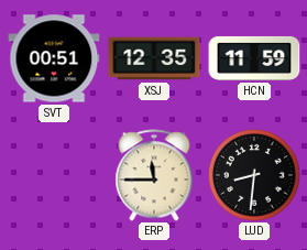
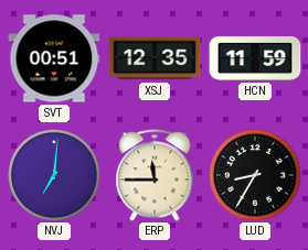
NVJ: none -> 7:01 (55, 176)
LUD: 8:31 -> 8:35 (256, 176)
